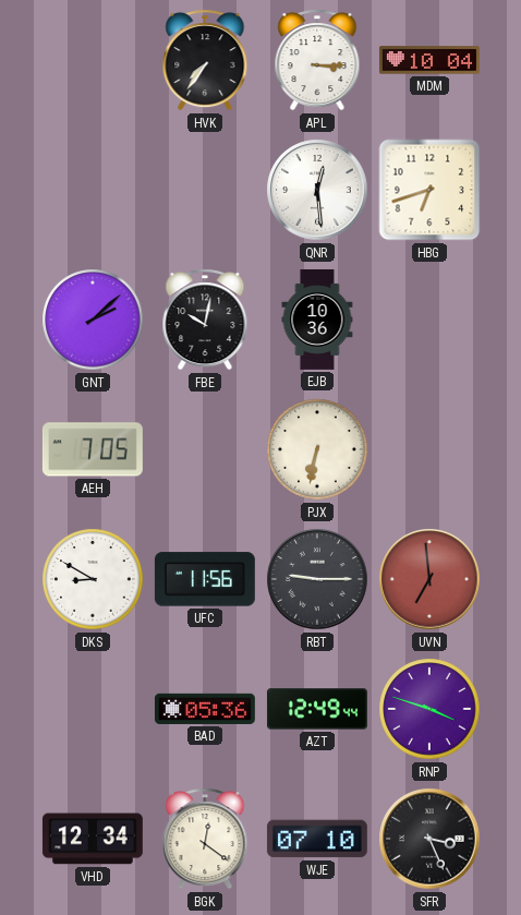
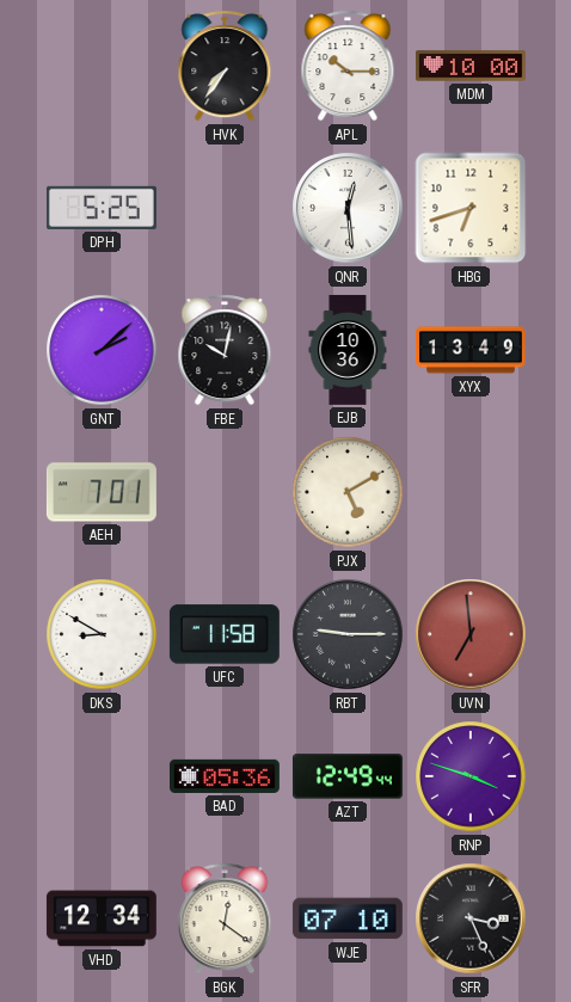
APL: 3:15 -> 10:15 (348, 66)
MDM: 10:04 -> 10:00 (471, 66)
DPH: none -> 5:25 (102, 208)
XYX: none -> 13:49 (471, 350)
AEH: 7:05 -> 7:01 (102, 492)
PJX: 6:32 -> 5:10 (348, 492)
UFC: 11:56 -> 11:58 (225, 634)
